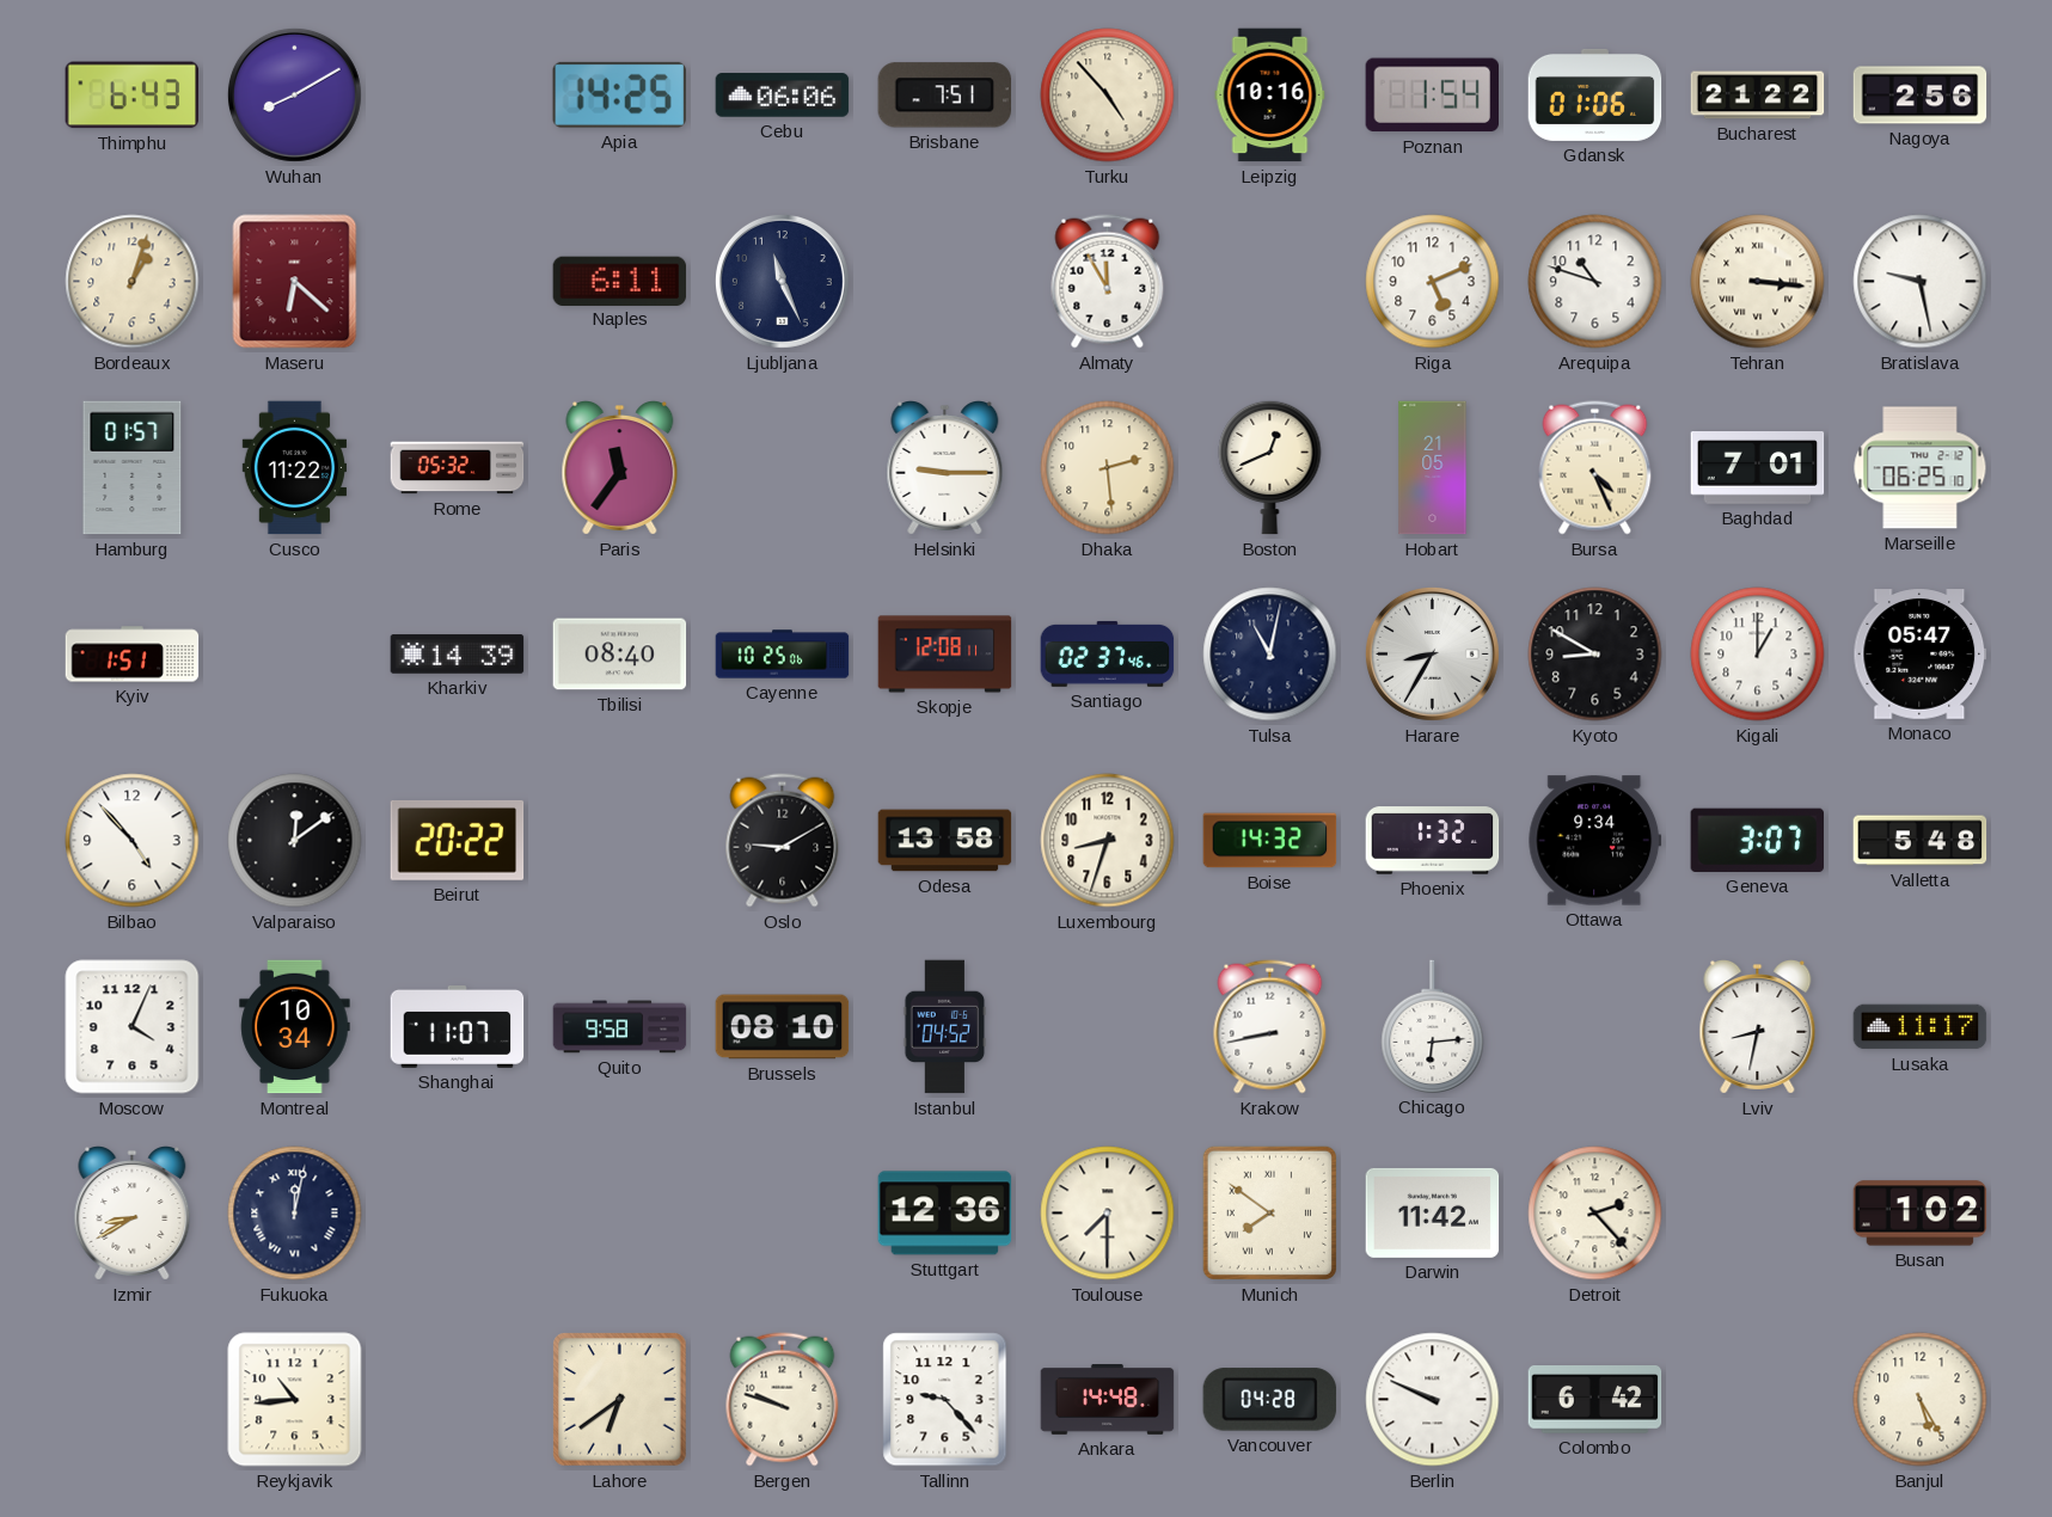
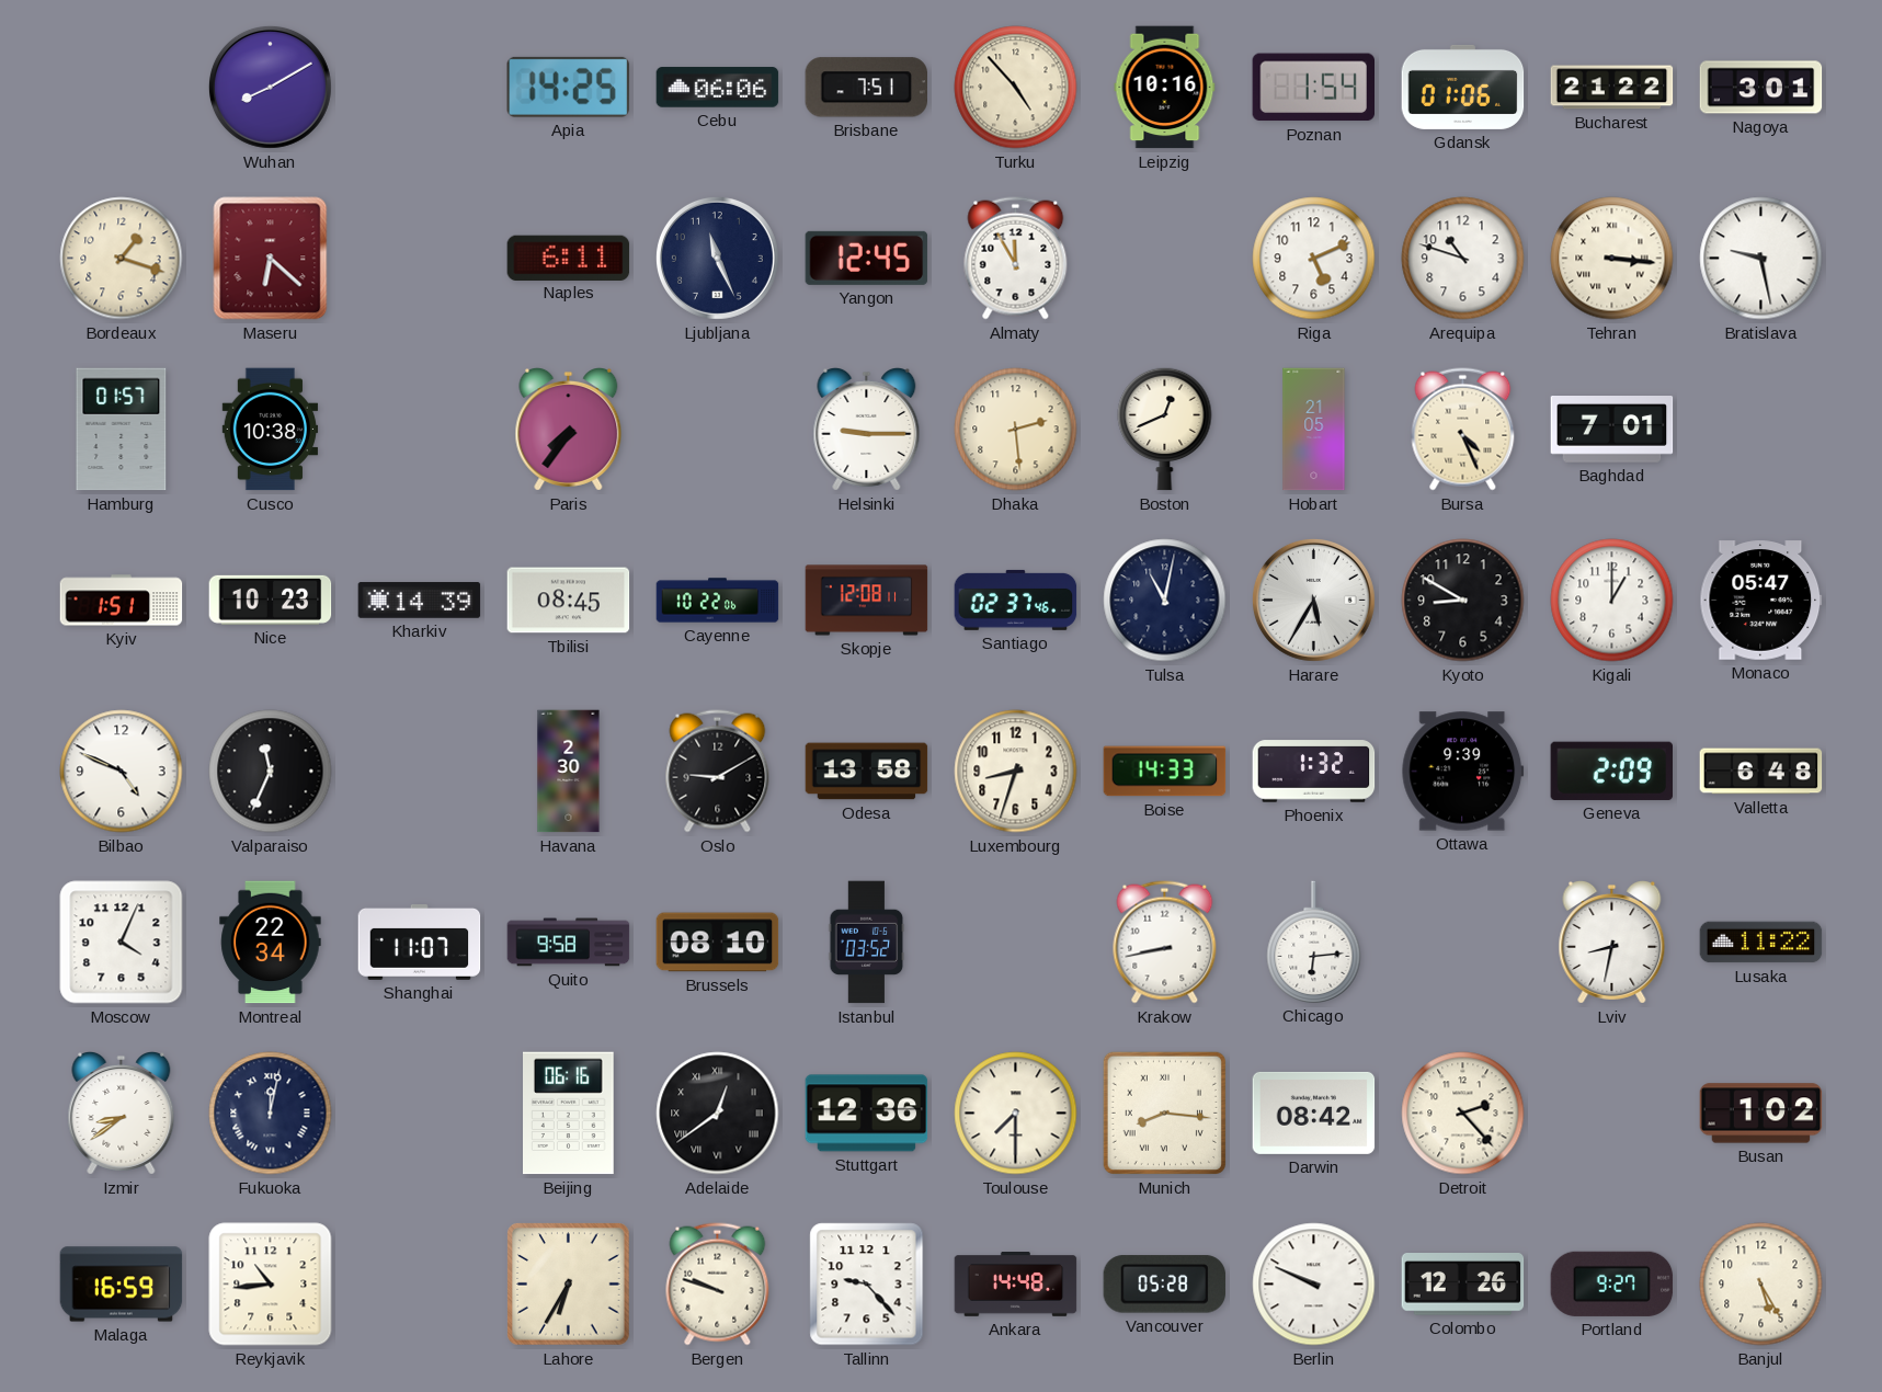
Thimphu: 6:43 -> none (133, 96)
Nagoya: 2:56 -> 3:01 (1761, 88)
Bordeaux: 1:03 -> 1:18 (122, 259)
Yangon: none -> 12:45 (867, 258)
Cusco: 11:22 -> 10:38 (271, 430)
Rome: 05:32 -> none (458, 468)
Paris: 11:36 -> 7:36 (569, 430)
Marseille: 06:25 -> none (1921, 468)
Nice: none -> 10:23 (271, 600)
Tbilisi: 08:40 -> 08:45 (569, 601)
Cayenne: 10:25 -> 10:22 (718, 601)
Harare: 8:35 -> 5:35 (1313, 600)
Bilbao: 4:53 -> 4:49 (122, 772)
Valparaiso: 12:09 -> 11:34 (271, 772)
Beirut: 20:22 -> none (458, 840)
Havana: none -> 2:30 (569, 772)
Boise: 14:32 -> 14:33 (1165, 772)
Ottawa: 9:34 -> 9:39 (1463, 772)
Geneva: 3:07 -> 2:09 (1612, 771)
Valletta: 5:48 -> 6:48 (1761, 772)
Montreal: 10:34 -> 22:34 (271, 943)
Istanbul: 04:52 -> 03:52 (867, 943)
Lusaka: 11:17 -> 11:22 (1761, 943)
Izmir: 8:40 -> 8:39 (122, 1114)
Beijing: none -> 06:16 (569, 1114)
Adelaide: none -> 12:39 (718, 1114)
Munich: 7:51 -> 8:16 (1164, 1113)
Darwin: 11:42 -> 08:42 (1314, 1113)
Malaga: none -> 16:59 (122, 1285)
Lahore: 6:39 -> 6:35 (569, 1285)
Vancouver: 04:28 -> 05:28 (1165, 1285)
Colombo: 6:42 -> 12:26 (1463, 1285)
Portland: none -> 9:27 (1612, 1283)
